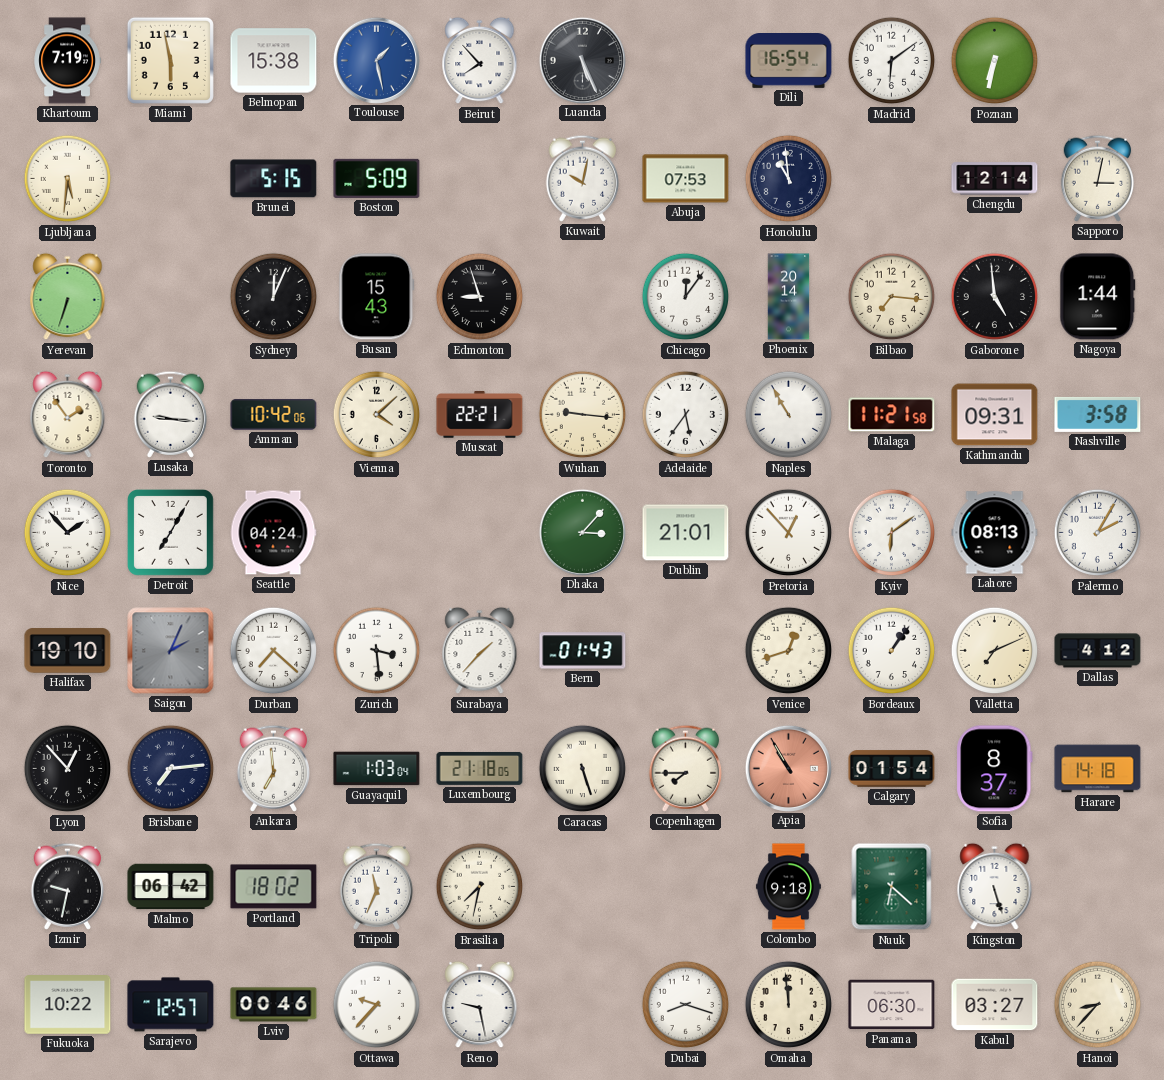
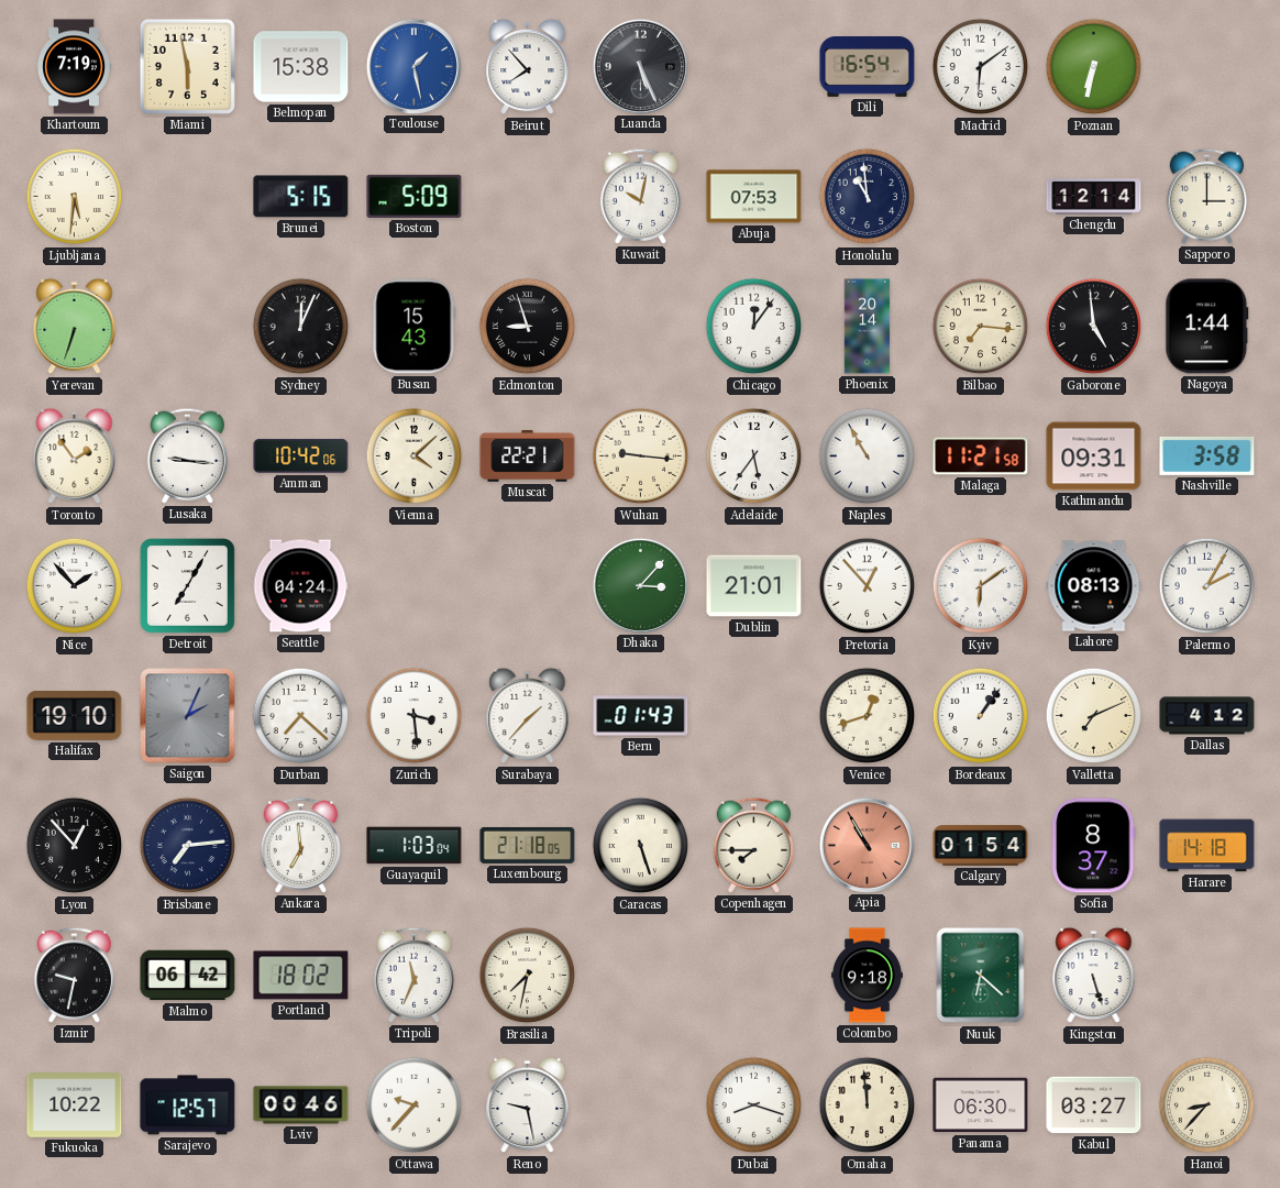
Sapporo: 3:02 -> 3:00 (1207, 196)
